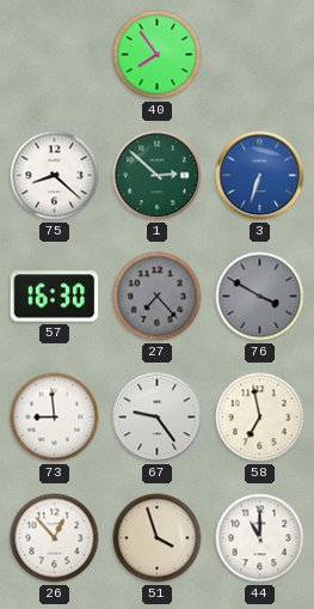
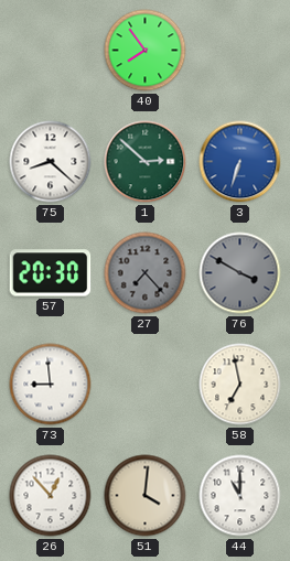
57: 16:30 -> 20:30 (51, 273)
67: 9:24 -> none (158, 418)
51: 3:57 -> 4:01 (146, 496)
